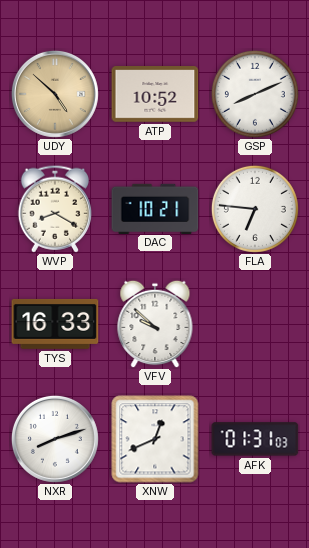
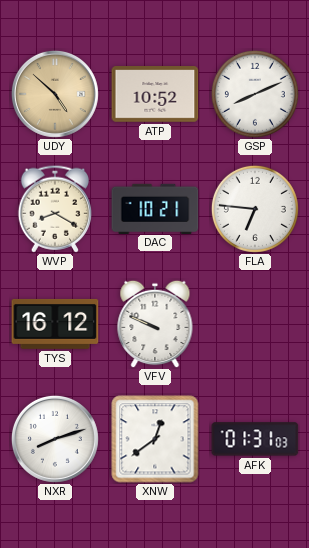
TYS: 16:33 -> 16:12 (55, 324)
VFV: 9:52 -> 9:49 (155, 324)
XNW: 12:41 -> 12:39 (155, 439)
